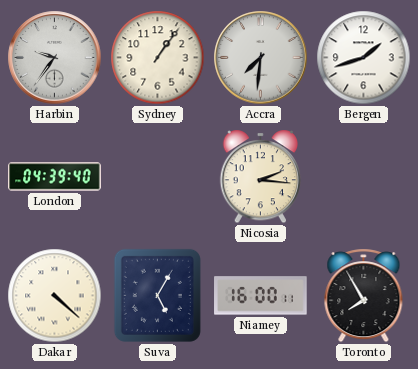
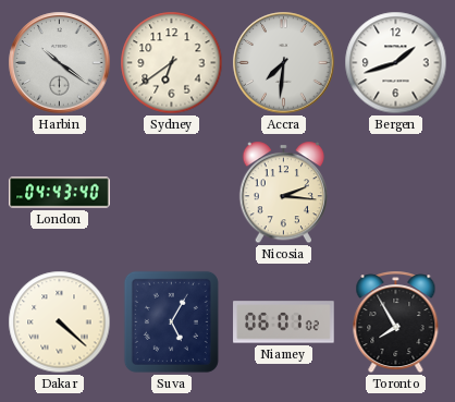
Harbin: 9:36 -> 10:21 (60, 63)
Sydney: 1:06 -> 6:39 (172, 63)
London: 04:39 -> 04:43 (60, 193)
Niamey: 16:00 -> 06:01 (284, 322)
